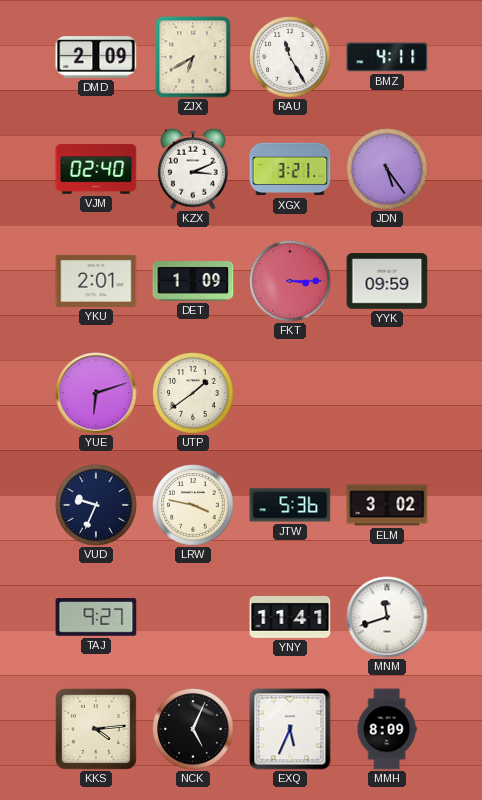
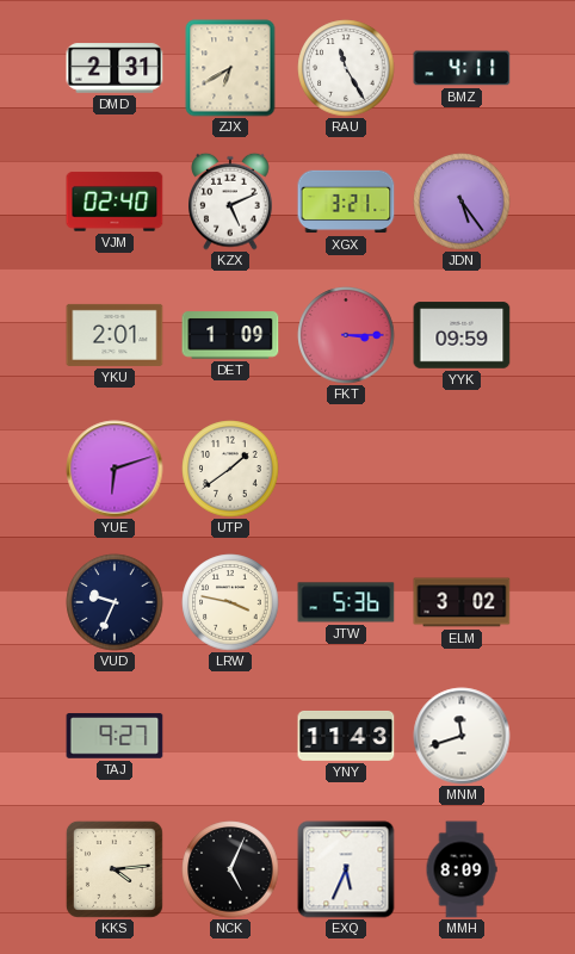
DMD: 2:09 -> 2:31 (115, 68)
KZX: 3:11 -> 5:11 (230, 202)
YNY: 11:41 -> 11:43 (346, 736)
